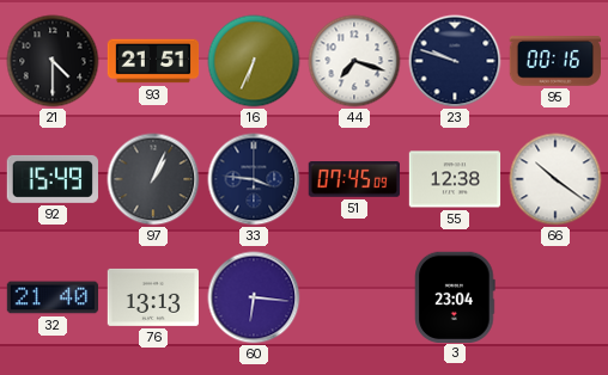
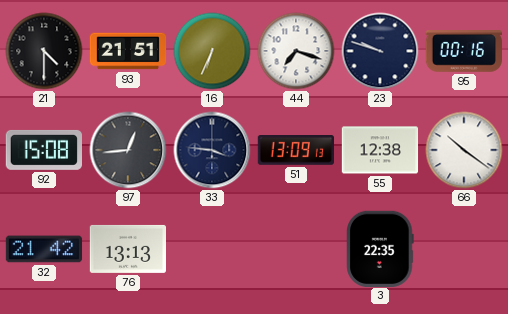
92: 15:49 -> 15:08 (43, 150)
97: 1:04 -> 12:44 (128, 150)
51: 07:45 -> 13:09 (295, 151)
32: 21:40 -> 21:42 (44, 249)
60: 6:16 -> none (254, 297)
3: 23:04 -> 22:35 (380, 248)
